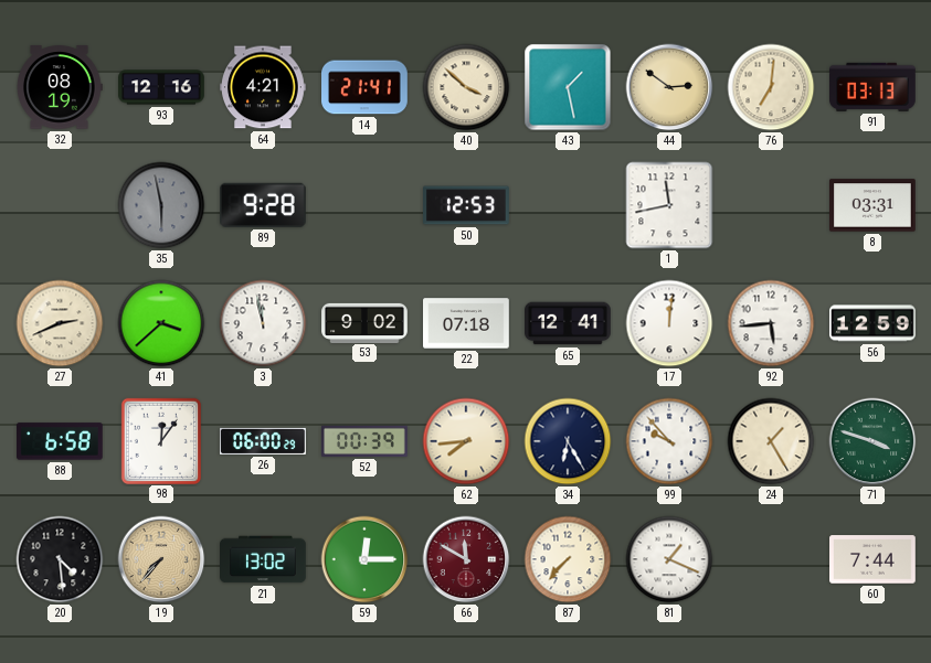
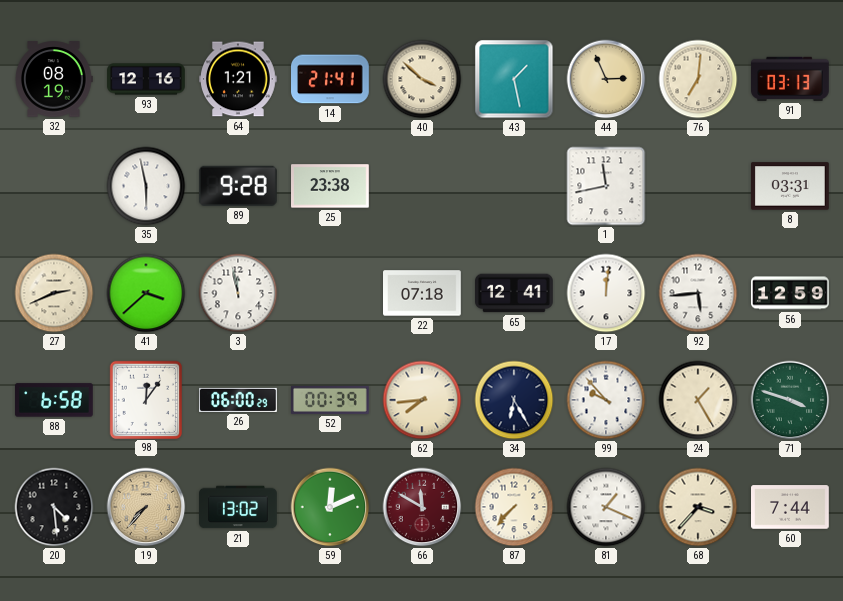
64: 4:21 -> 1:21 (239, 79)
44: 2:51 -> 2:56 (606, 79)
35 dial: grey -> white (146, 186)
25: none -> 23:38 (331, 186)
50: 12:53 -> none (466, 205)
53: 9:02 -> none (364, 322)
59: 12:15 -> 12:11 (330, 507)
68: none -> 3:37 (698, 507)
